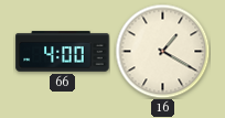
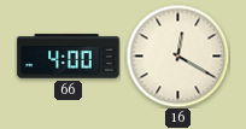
16: 1:20 -> 12:20 (177, 55)
